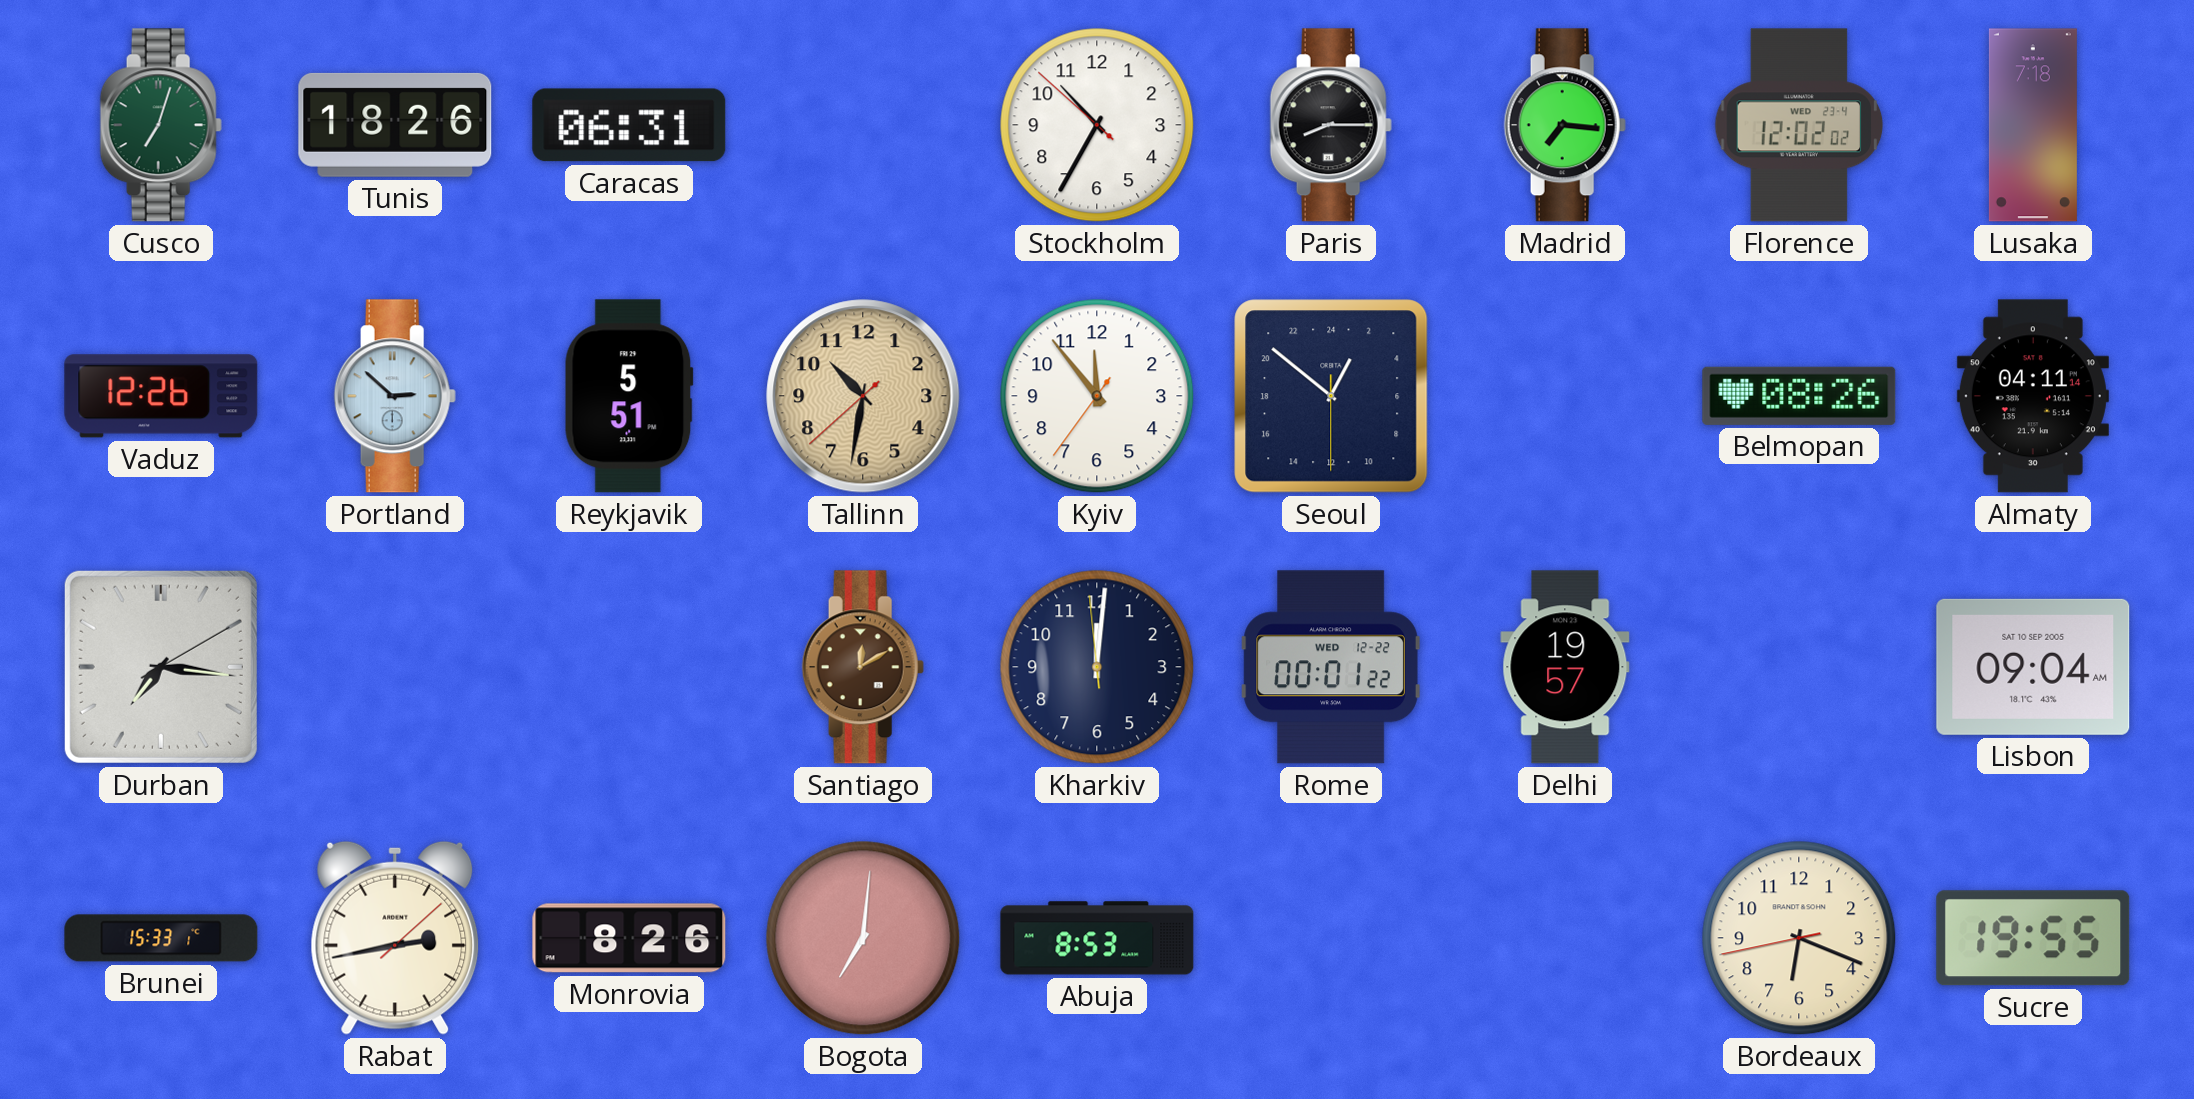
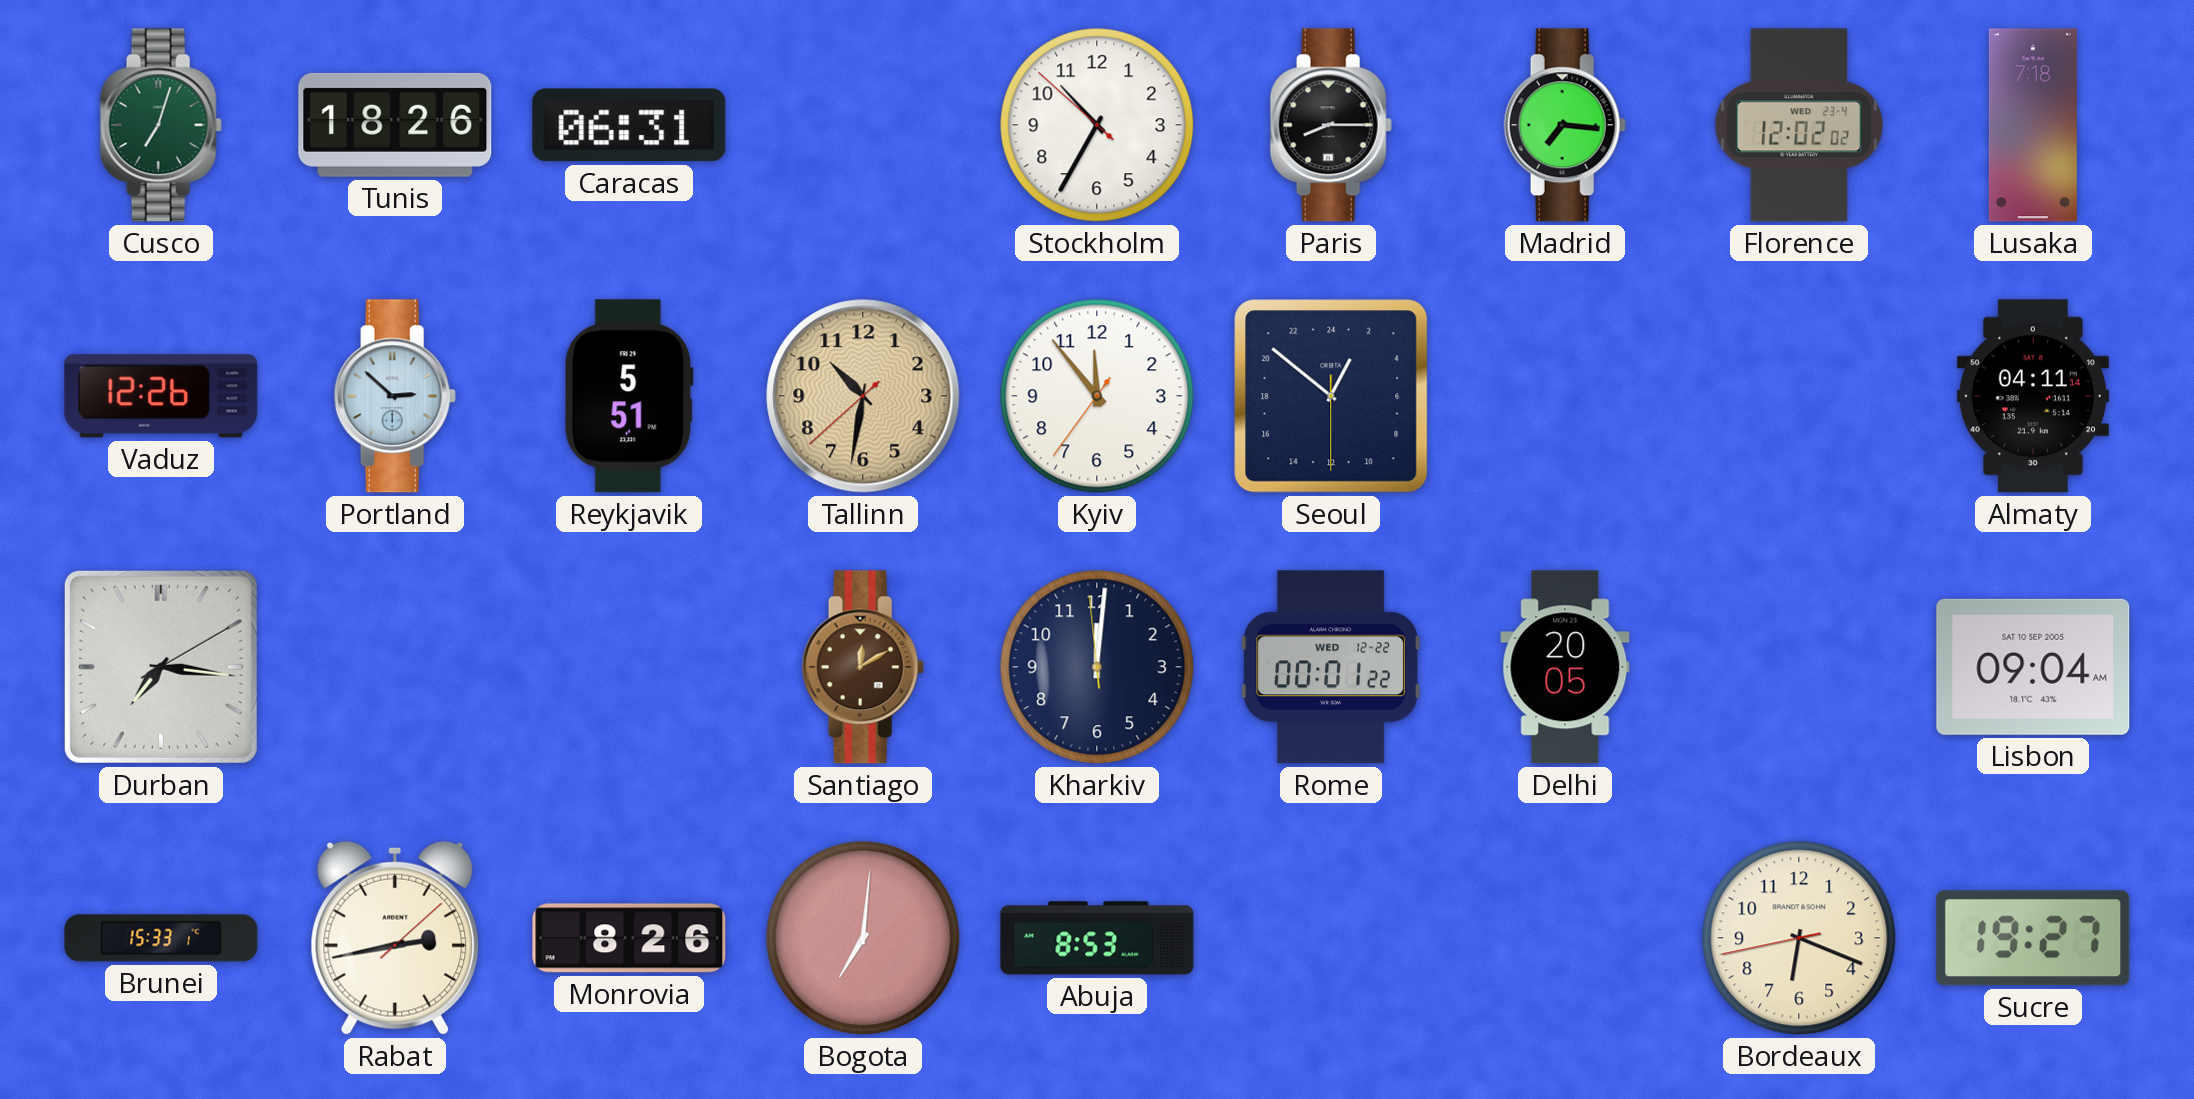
Belmopan: 08:26 -> none (1799, 396)
Delhi: 19:57 -> 20:05 (1565, 667)
Sucre: 19:55 -> 19:27 (2033, 938)
